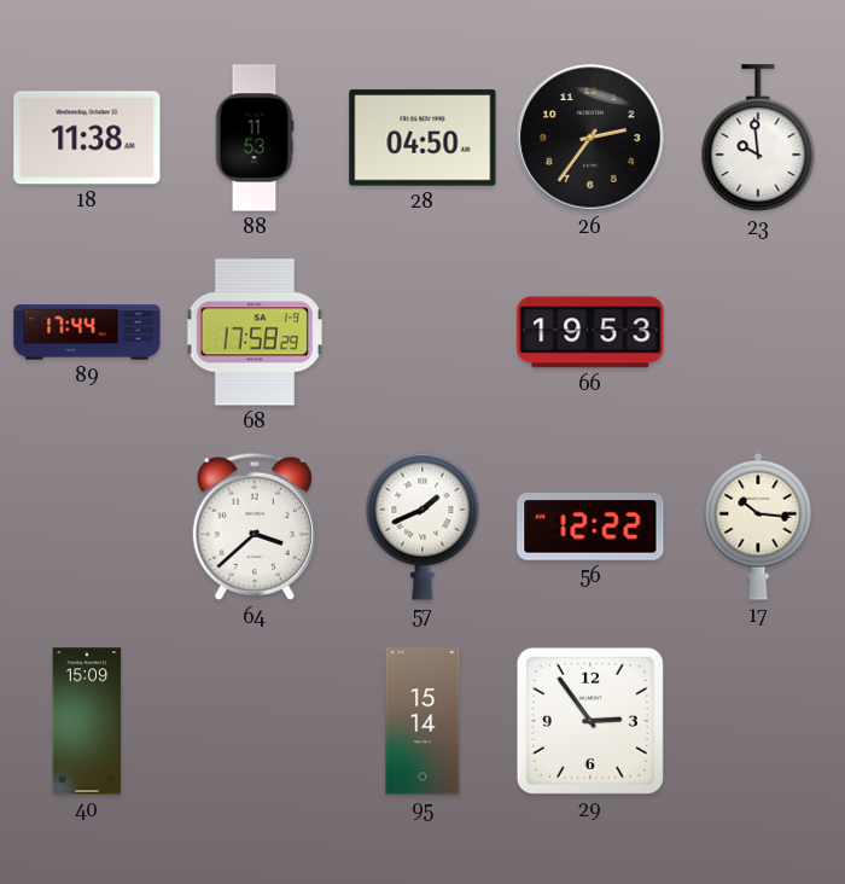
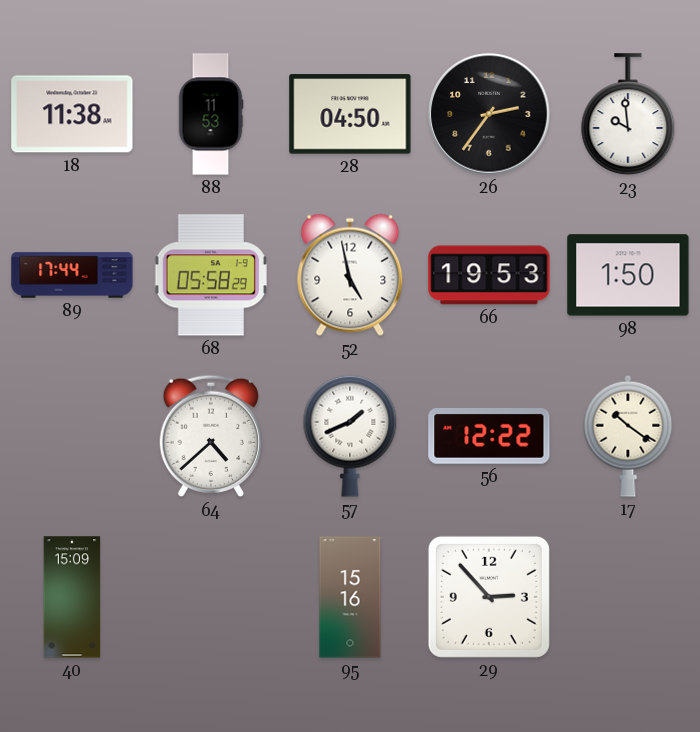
68: 17:58 -> 05:58 (211, 275)
52: none -> 4:58 (350, 275)
98: none -> 1:50 (628, 275)
64: 3:38 -> 4:38 (210, 436)
17: 10:16 -> 10:21 (628, 436)
95: 15:14 -> 15:16 (350, 597)
29: 2:54 -> 2:53 (489, 597)
